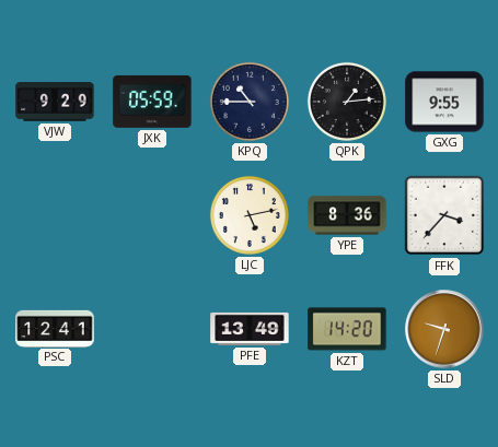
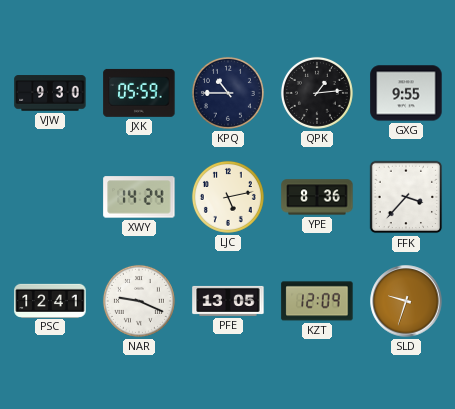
VJW: 9:29 -> 9:30 (50, 93)
XWY: none -> 14:24 (139, 197)
NAR: none -> 9:19 (139, 301)
PFE: 13:49 -> 13:05 (228, 301)
KZT: 14:20 -> 12:09 (317, 301)
